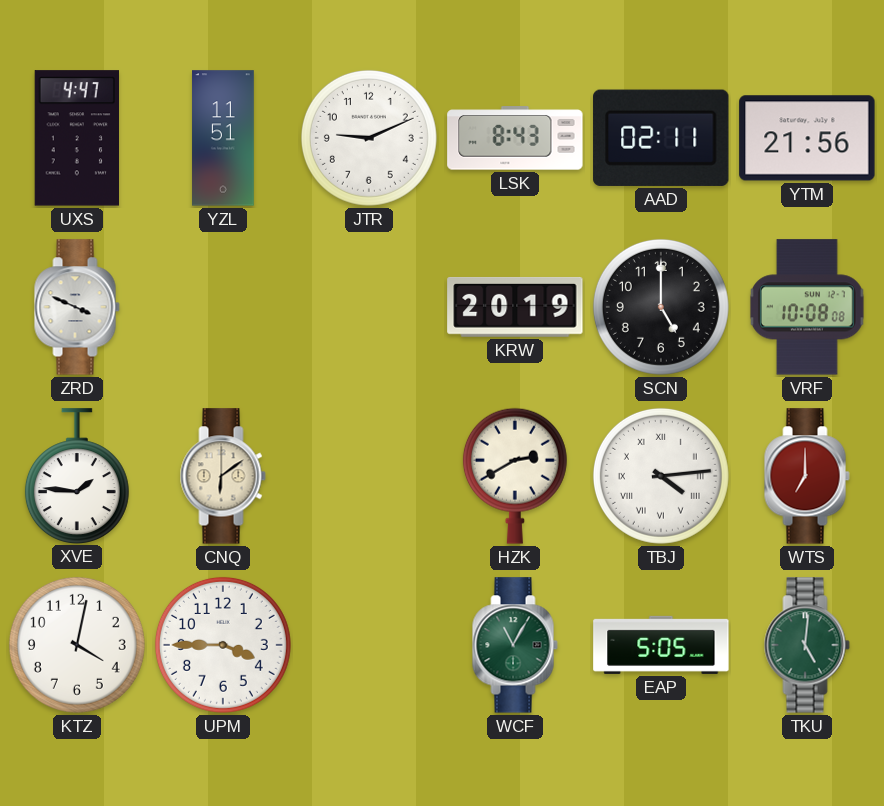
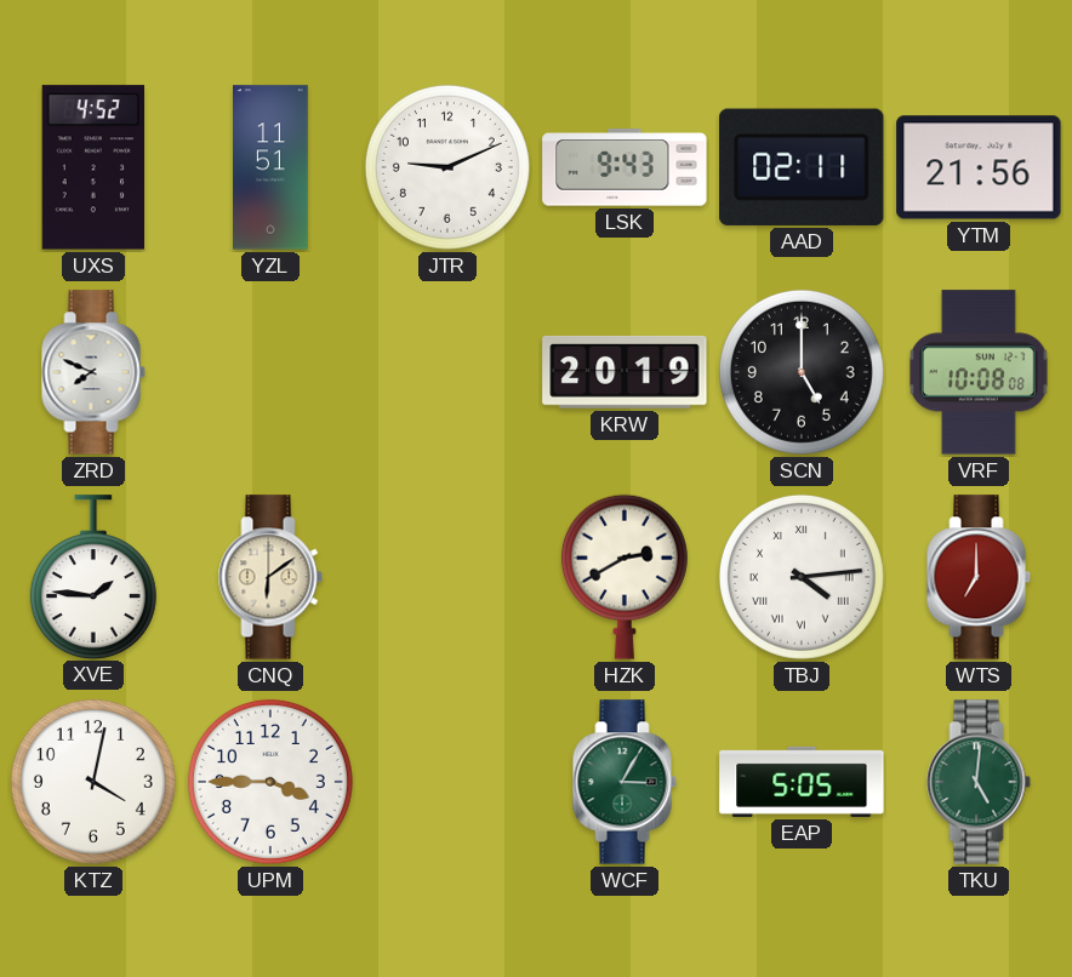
UXS: 4:47 -> 4:52 (92, 167)
LSK: 8:43 -> 9:43 (625, 167)
ZRD: 3:49 -> 7:49 (93, 372)
WCF: 11:05 -> 3:05 (625, 782)
